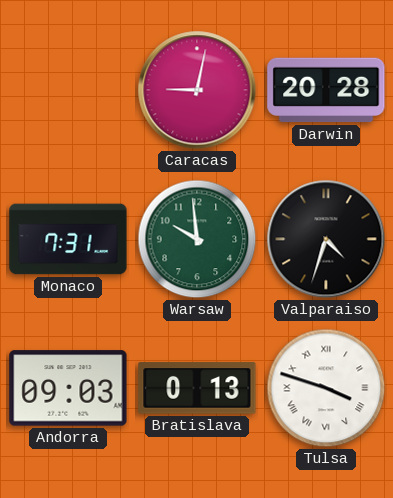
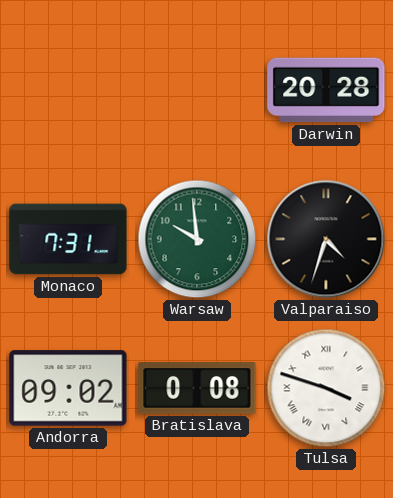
Caracas: 9:02 -> none (197, 90)
Andorra: 09:03 -> 09:02 (68, 388)
Bratislava: 0:13 -> 0:08 (197, 388)
